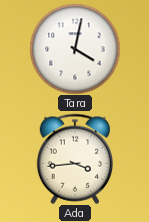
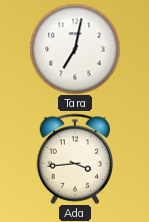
Tara: 4:02 -> 7:02 (75, 49)
